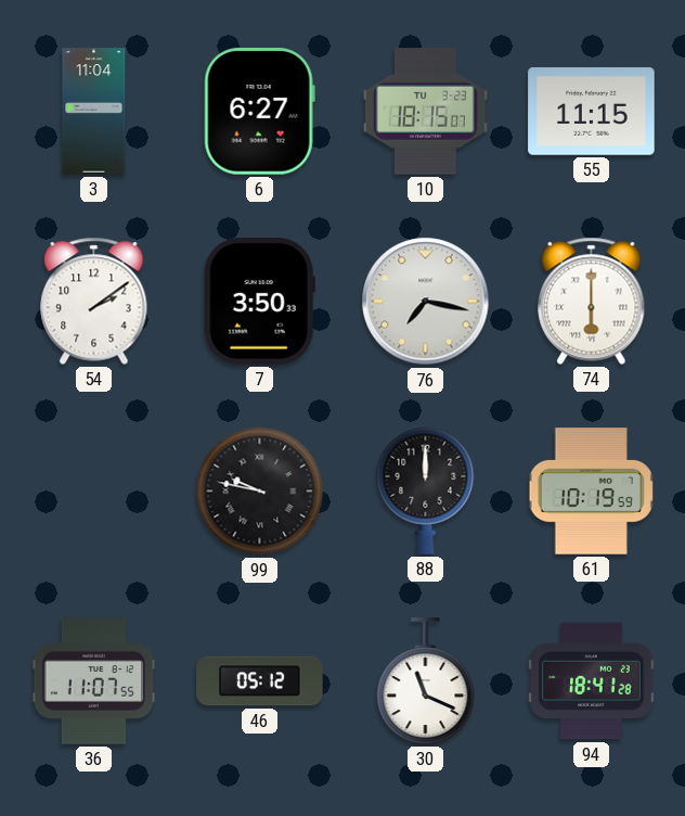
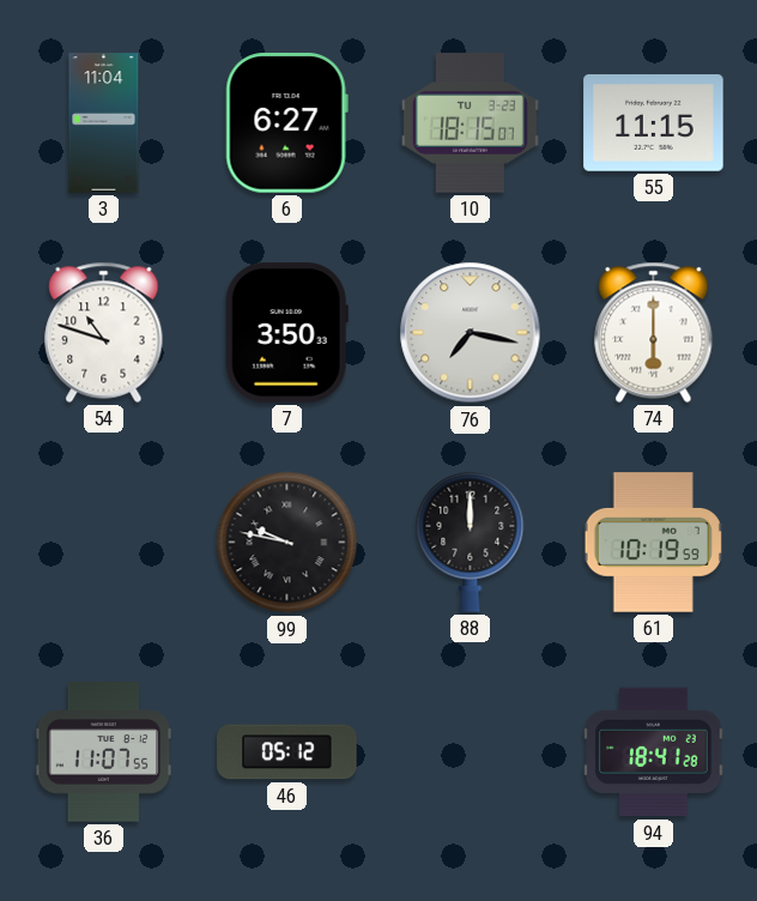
54: 2:09 -> 10:48 (104, 332)
30: 11:19 -> none (426, 681)
